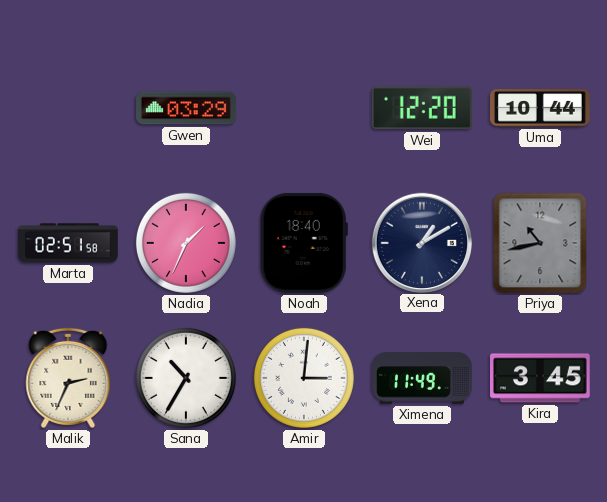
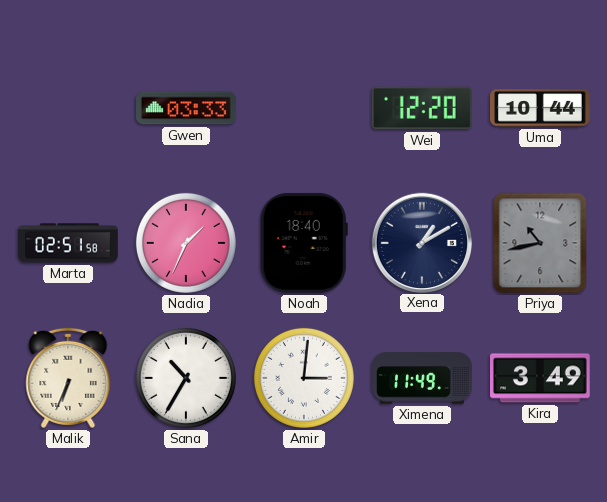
Gwen: 03:29 -> 03:33 (187, 108)
Malik: 2:34 -> 6:34 (68, 378)
Kira: 3:45 -> 3:49 (541, 378)
